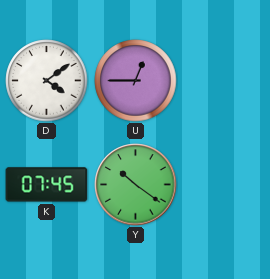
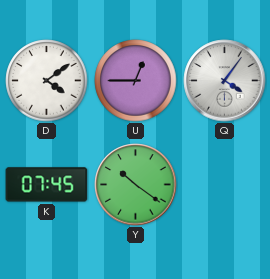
Q: none -> 4:06 (225, 81)
